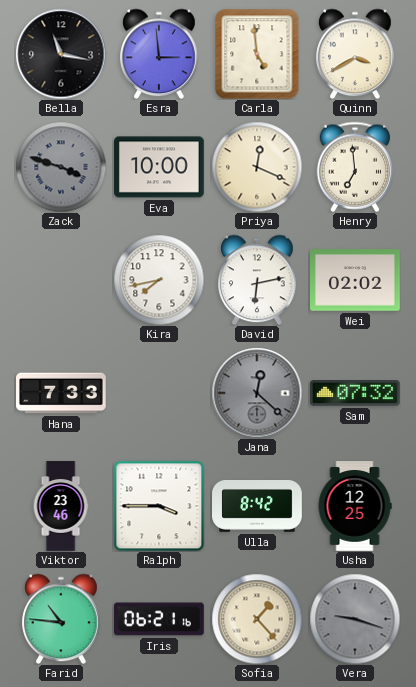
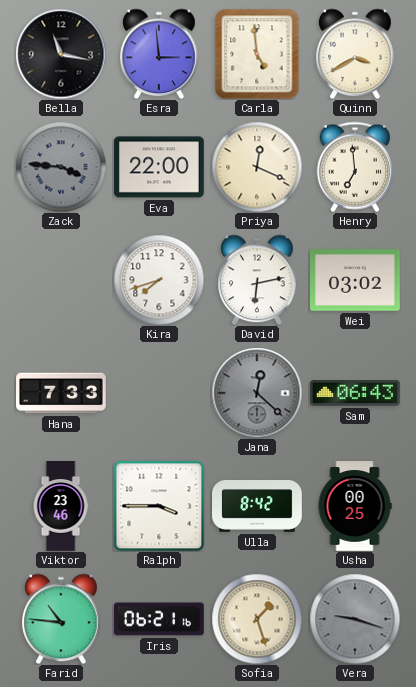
Zack: 3:48 -> 3:46 (61, 167)
Eva: 10:00 -> 22:00 (159, 167)
Kira: 7:43 -> 7:42 (159, 280)
Wei: 02:02 -> 03:02 (356, 280)
Sam: 07:32 -> 06:43 (356, 394)
Usha: 12:25 -> 00:25 (355, 506)
Sofia: 1:23 -> 1:27 (257, 619)
